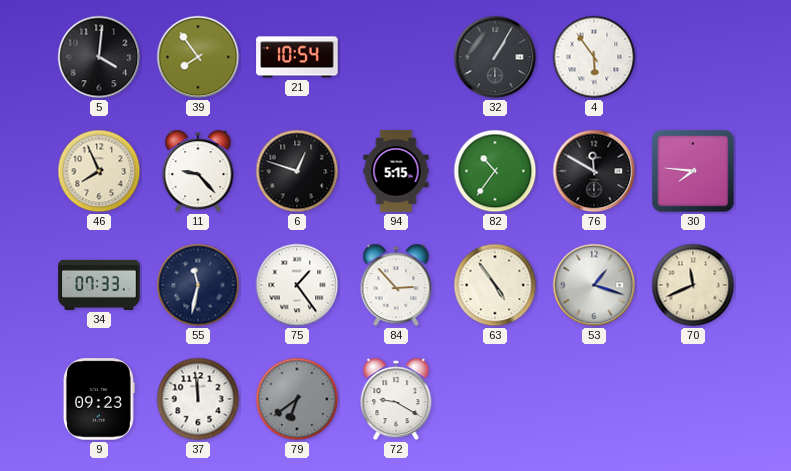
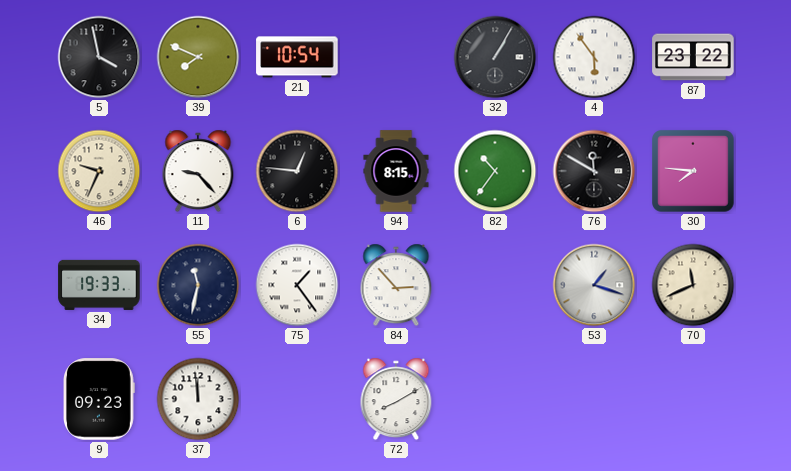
5: 4:01 -> 3:58 (99, 57)
39: 7:54 -> 7:49 (198, 57)
87: none -> 23:22 (693, 57)
46: 7:56 -> 9:34 (99, 171)
6: 12:48 -> 12:46 (297, 171)
94: 5:15 -> 8:15 (396, 171)
34: 07:33 -> 19:33 (99, 285)
63: 4:54 -> none (495, 285)
79: 6:39 -> none (297, 399)
72: 9:20 -> 8:10 (396, 399)
